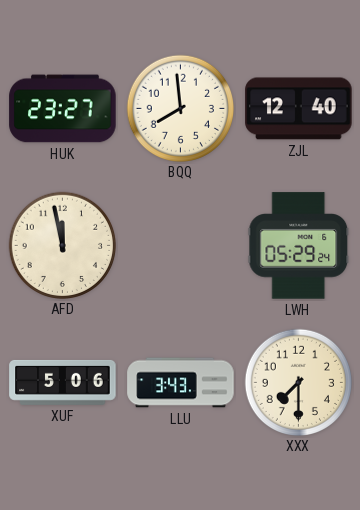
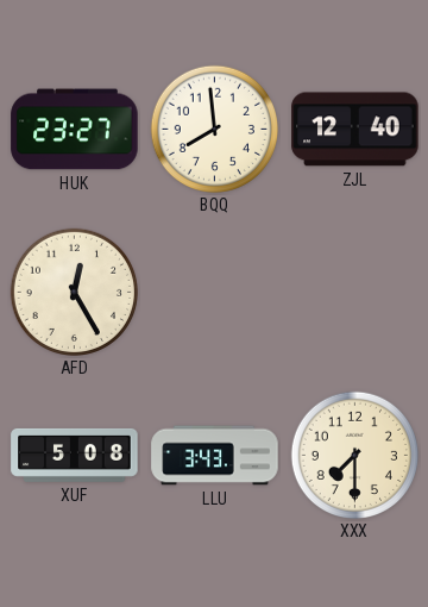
AFD: 11:58 -> 12:25 (74, 292)
LWH: 05:29 -> none (299, 246)
XUF: 5:06 -> 5:08 (75, 455)
